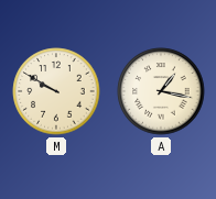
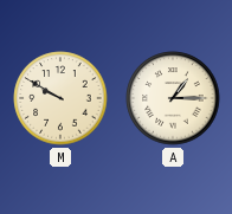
A: 1:17 -> 1:15 (173, 98)
